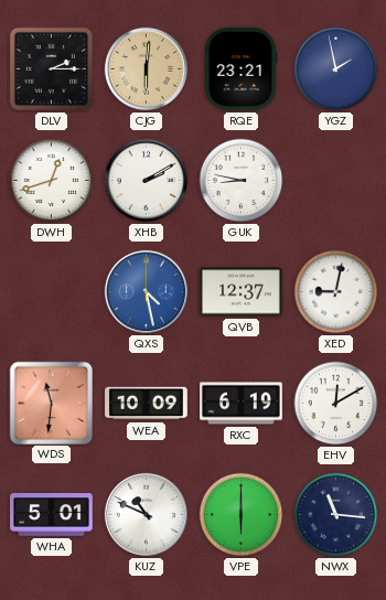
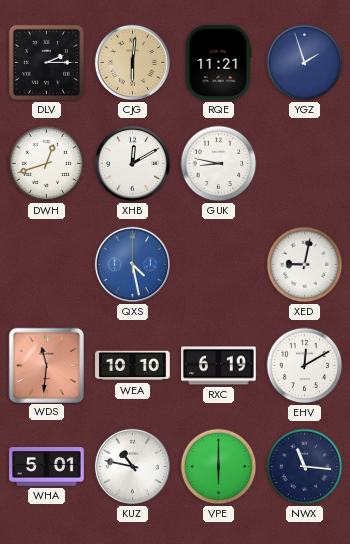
RQE: 23:21 -> 11:21 (218, 63)
YGZ: 1:58 -> 1:57 (305, 63)
XHB: 2:10 -> 12:10 (132, 163)
QVB: 12:37 -> none (242, 292)
WEA: 10:09 -> 10:10 (133, 366)
KUZ: 10:49 -> 10:47 (132, 466)
